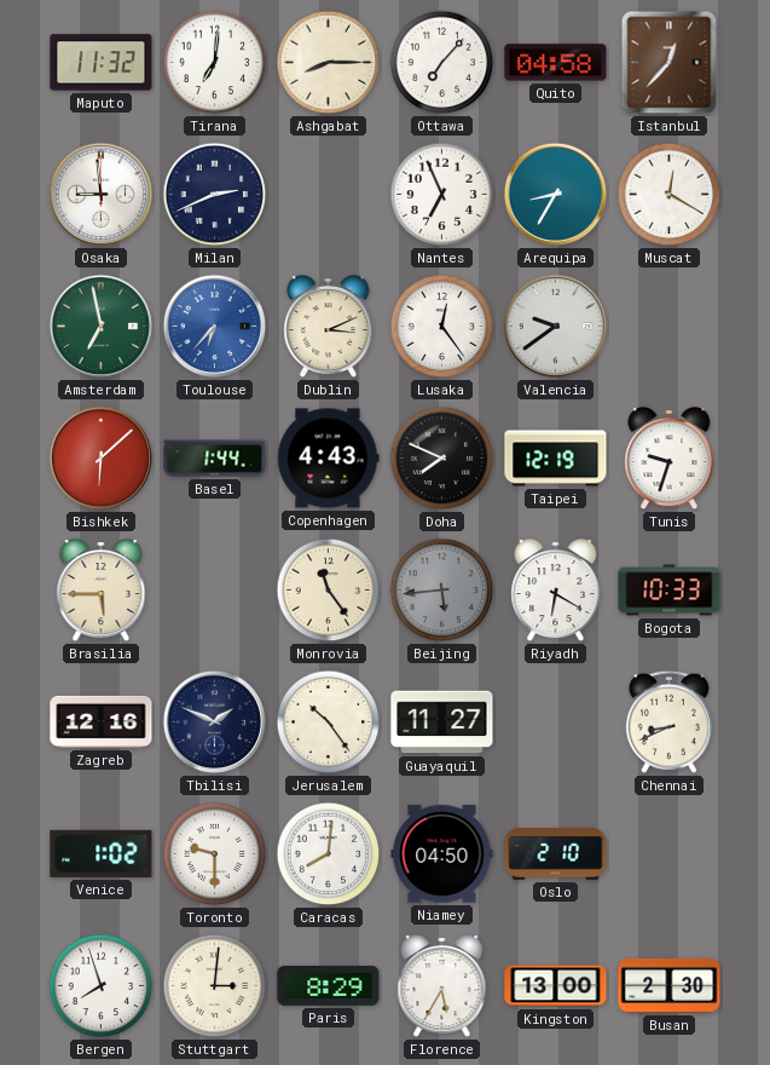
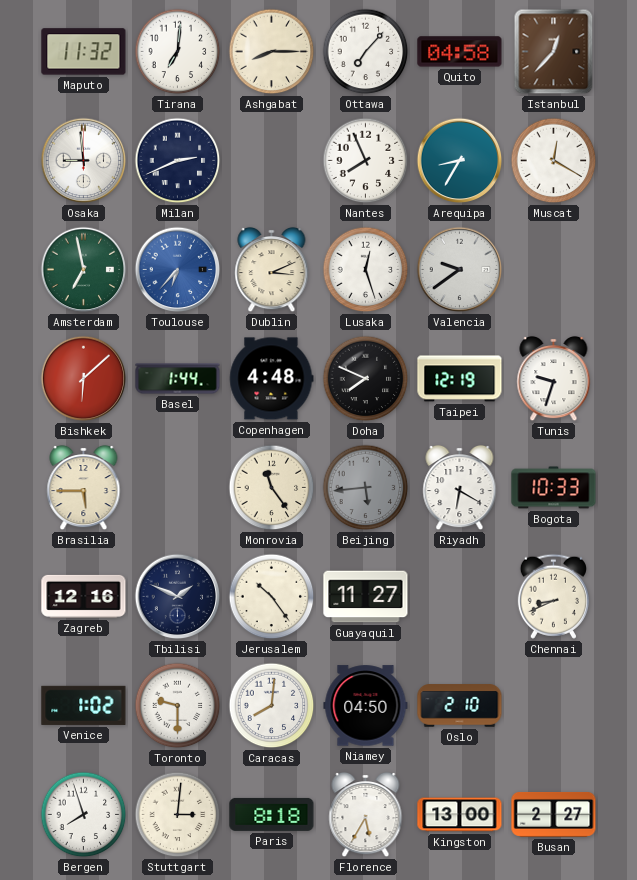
Nantes: 6:56 -> 7:56 (366, 161)
Lusaka: 12:24 -> 12:27 (366, 270)
Copenhagen: 4:43 -> 4:48 (271, 379)
Paris: 8:29 -> 8:18 (272, 814)
Busan: 2:30 -> 2:27 (554, 814)
